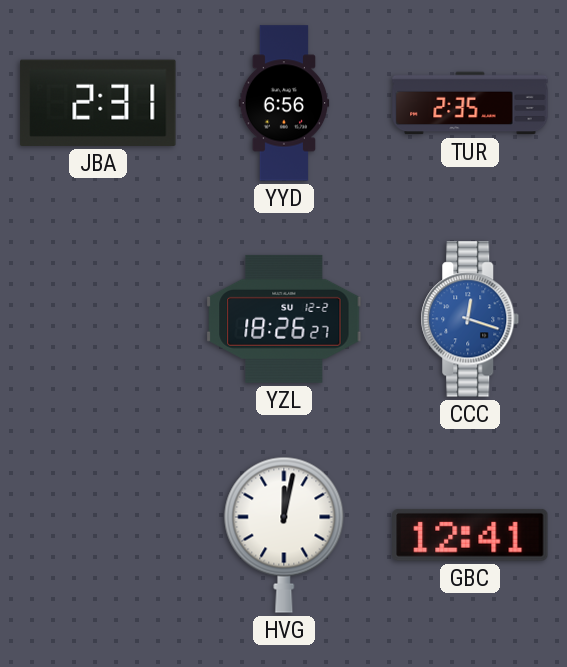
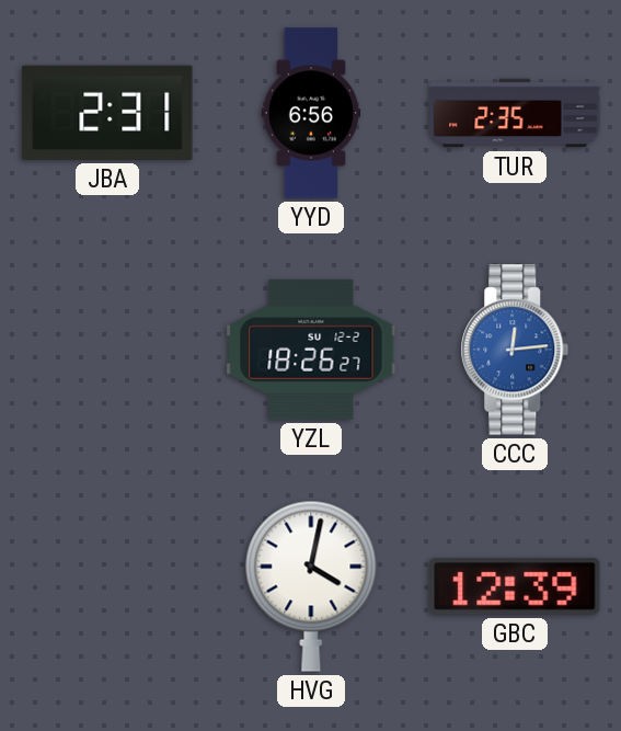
CCC: 12:18 -> 12:14 (515, 350)
HVG: 12:02 -> 4:02 (311, 586)
GBC: 12:41 -> 12:39 (515, 586)
